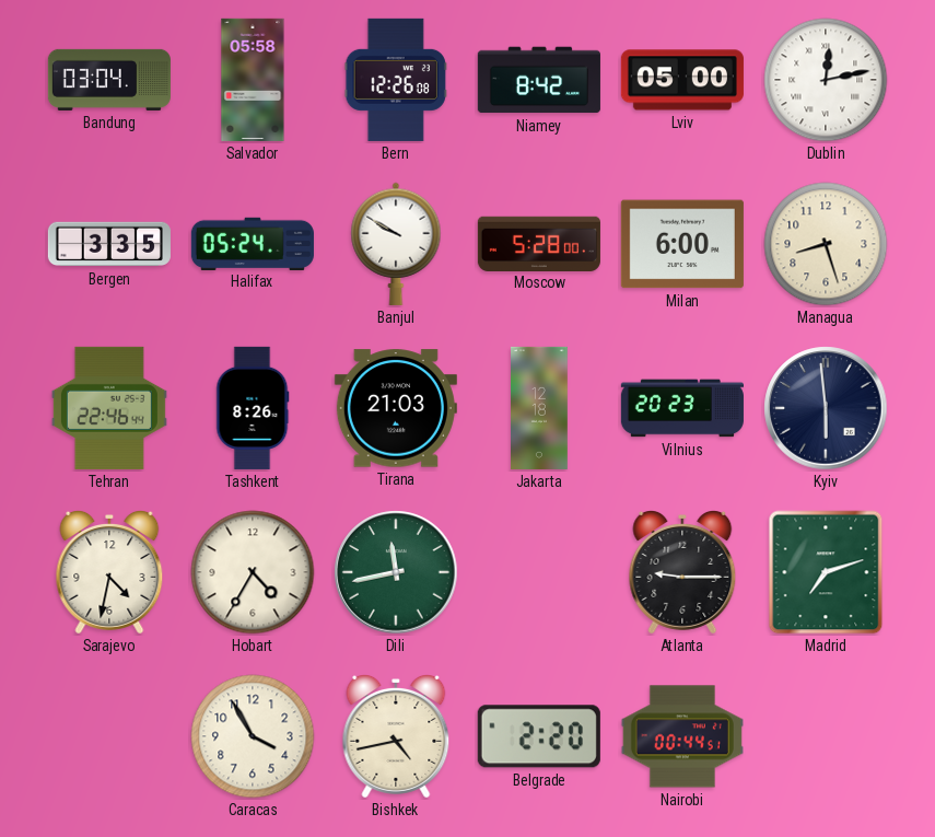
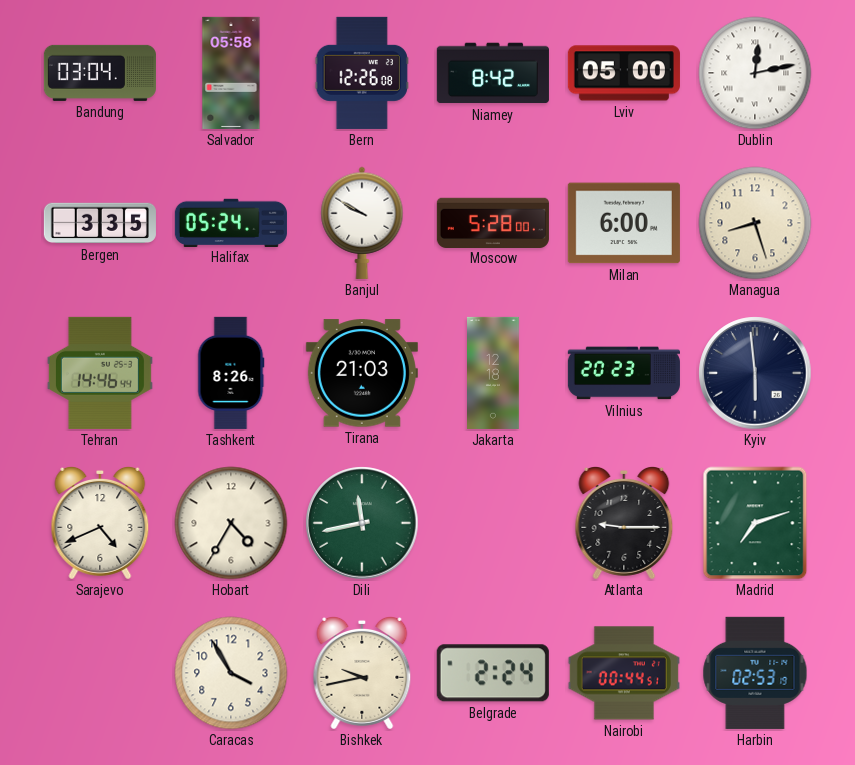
Tehran: 22:46 -> 14:46 (100, 373)
Sarajevo: 4:32 -> 4:41 (100, 524)
Bishkek: 4:43 -> 9:43 (362, 674)
Belgrade: 2:20 -> 2:24 (493, 673)
Harbin: none -> 02:53 (755, 673)
